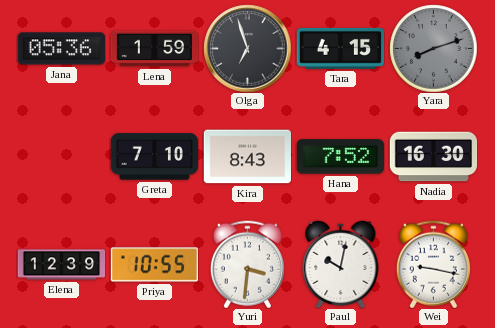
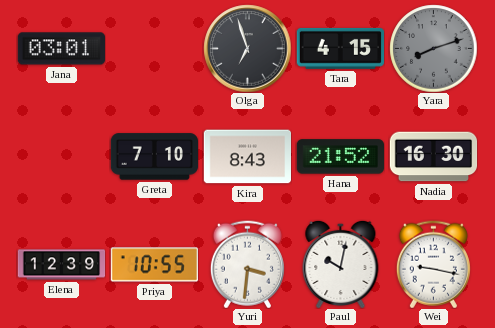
Jana: 05:36 -> 03:01 (61, 49)
Lena: 1:59 -> none (154, 49)
Hana: 7:52 -> 21:52 (340, 157)
